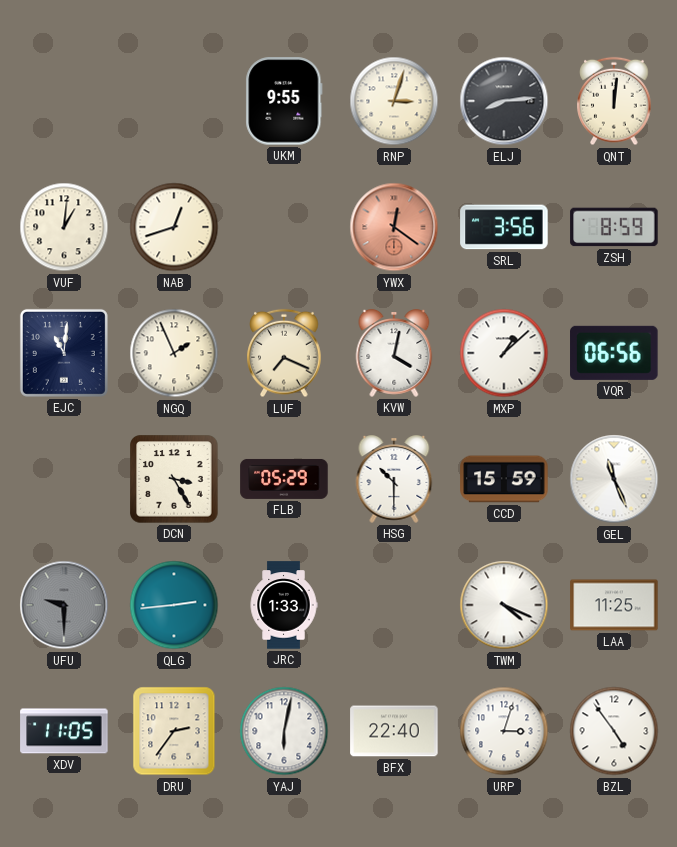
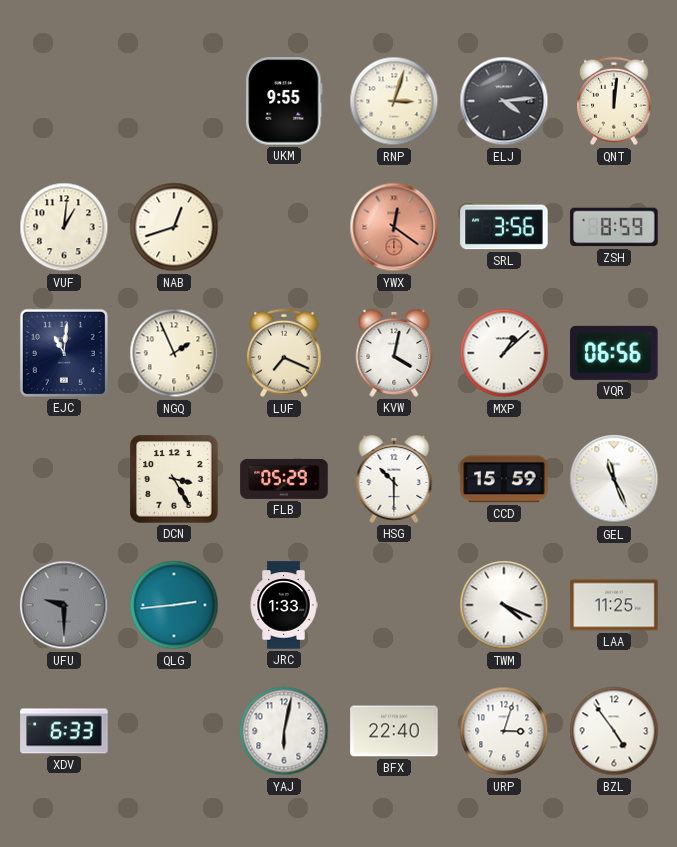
ELJ: 8:14 -> 4:14 (504, 101)
XDV: 11:05 -> 6:33 (64, 731)
DRU: 2:36 -> none (174, 731)
